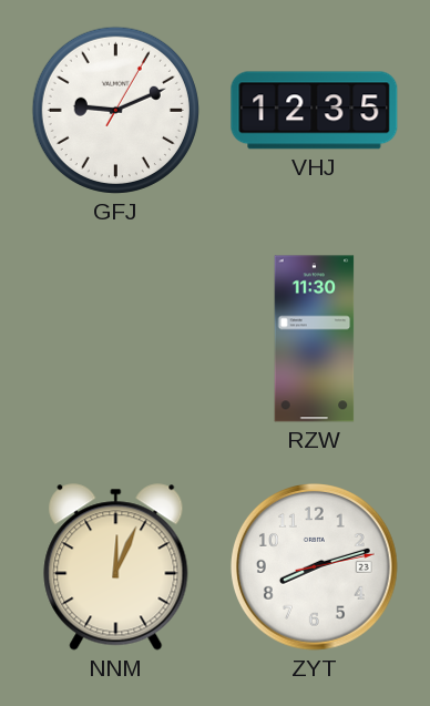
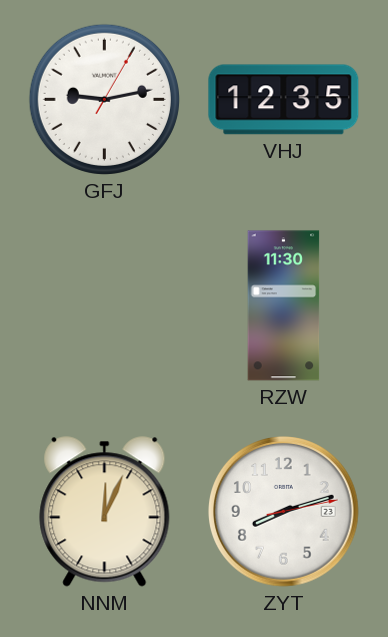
GFJ: 9:11 -> 9:13 (104, 99)
